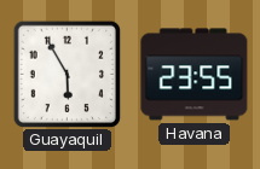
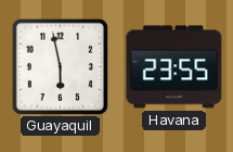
Guayaquil: 5:55 -> 5:58 (60, 66)
